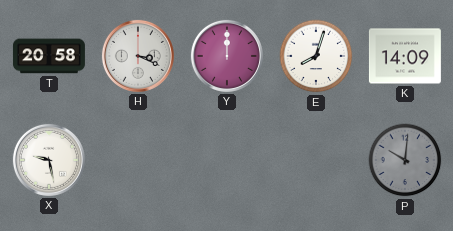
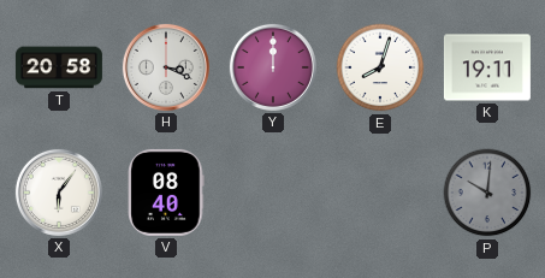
K: 14:09 -> 19:11 (487, 67)
X: 9:28 -> 6:06 (59, 193)
V: none -> 08:40 (166, 193)
